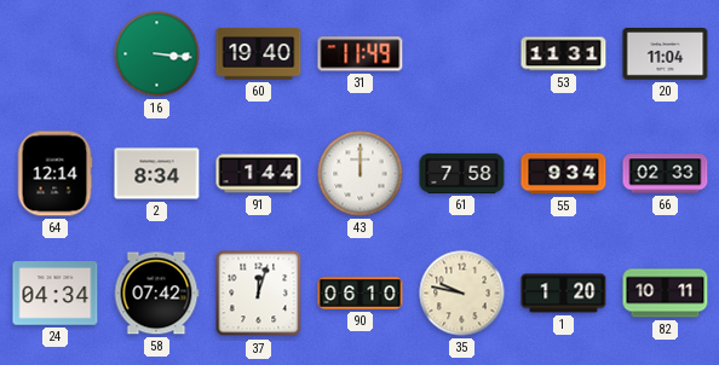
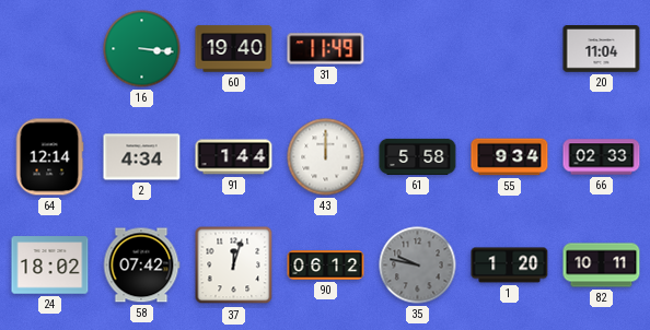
53: 11:31 -> none (564, 54)
2: 8:34 -> 4:34 (142, 157)
61: 7:58 -> 5:58 (418, 156)
24: 04:34 -> 18:02 (50, 266)
90: 06:10 -> 06:12 (326, 266)
35 dial: cream -> grey (418, 266)
